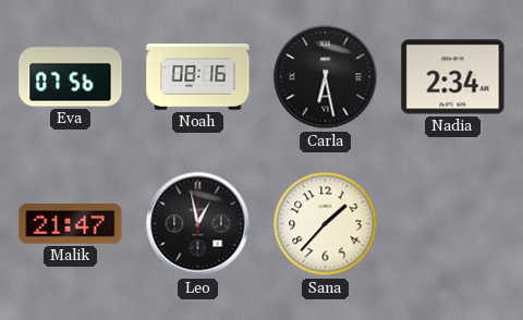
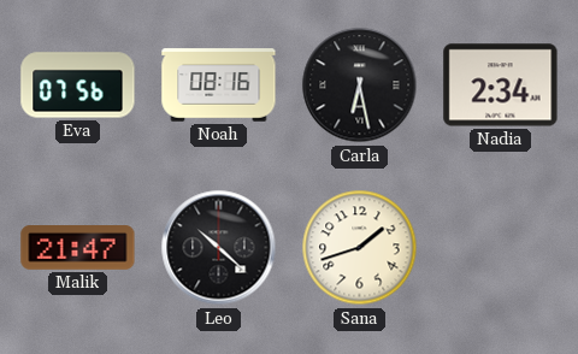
Leo: 12:58 -> 10:22 (219, 248)
Sana: 1:37 -> 1:42 (360, 248)
